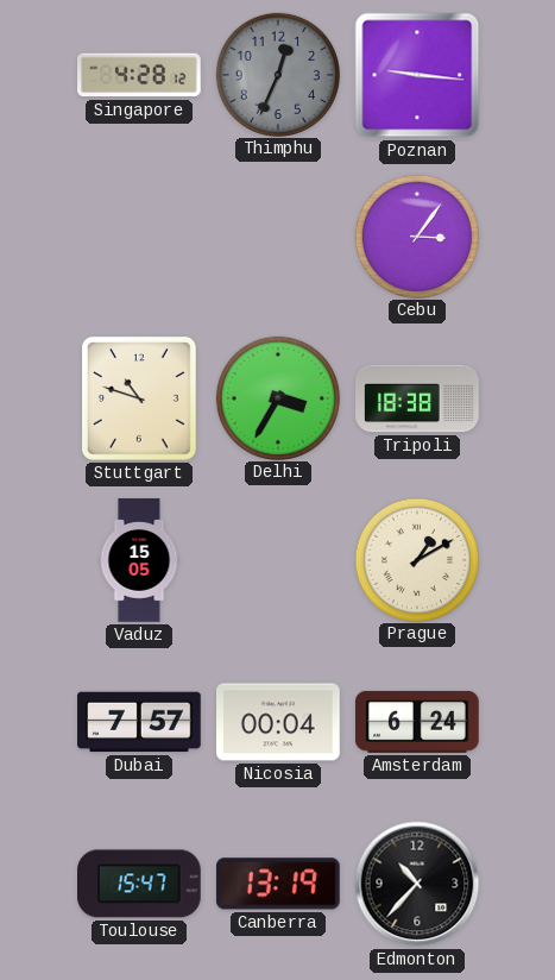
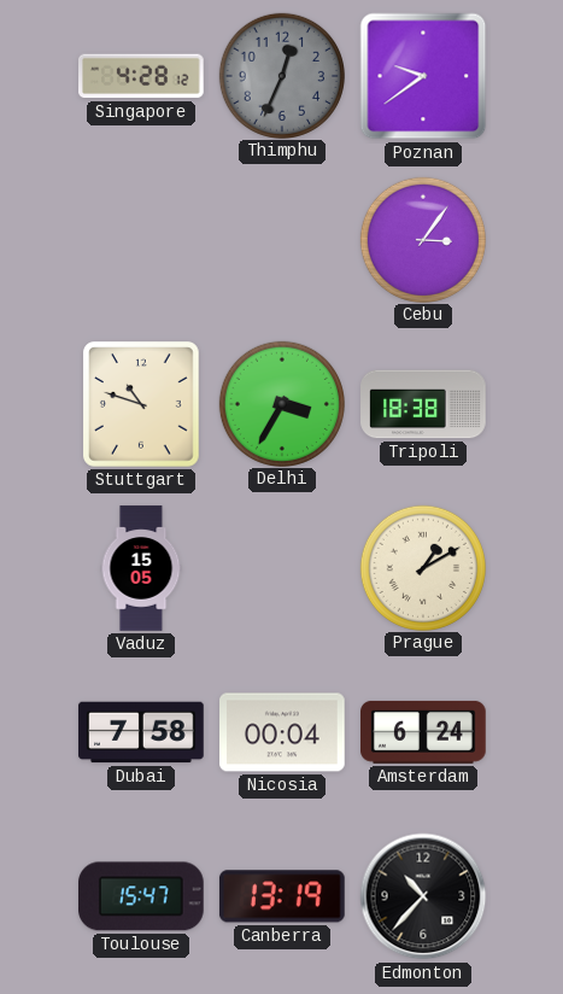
Poznan: 9:16 -> 9:39 (423, 76)
Dubai: 7:57 -> 7:58 (141, 732)
